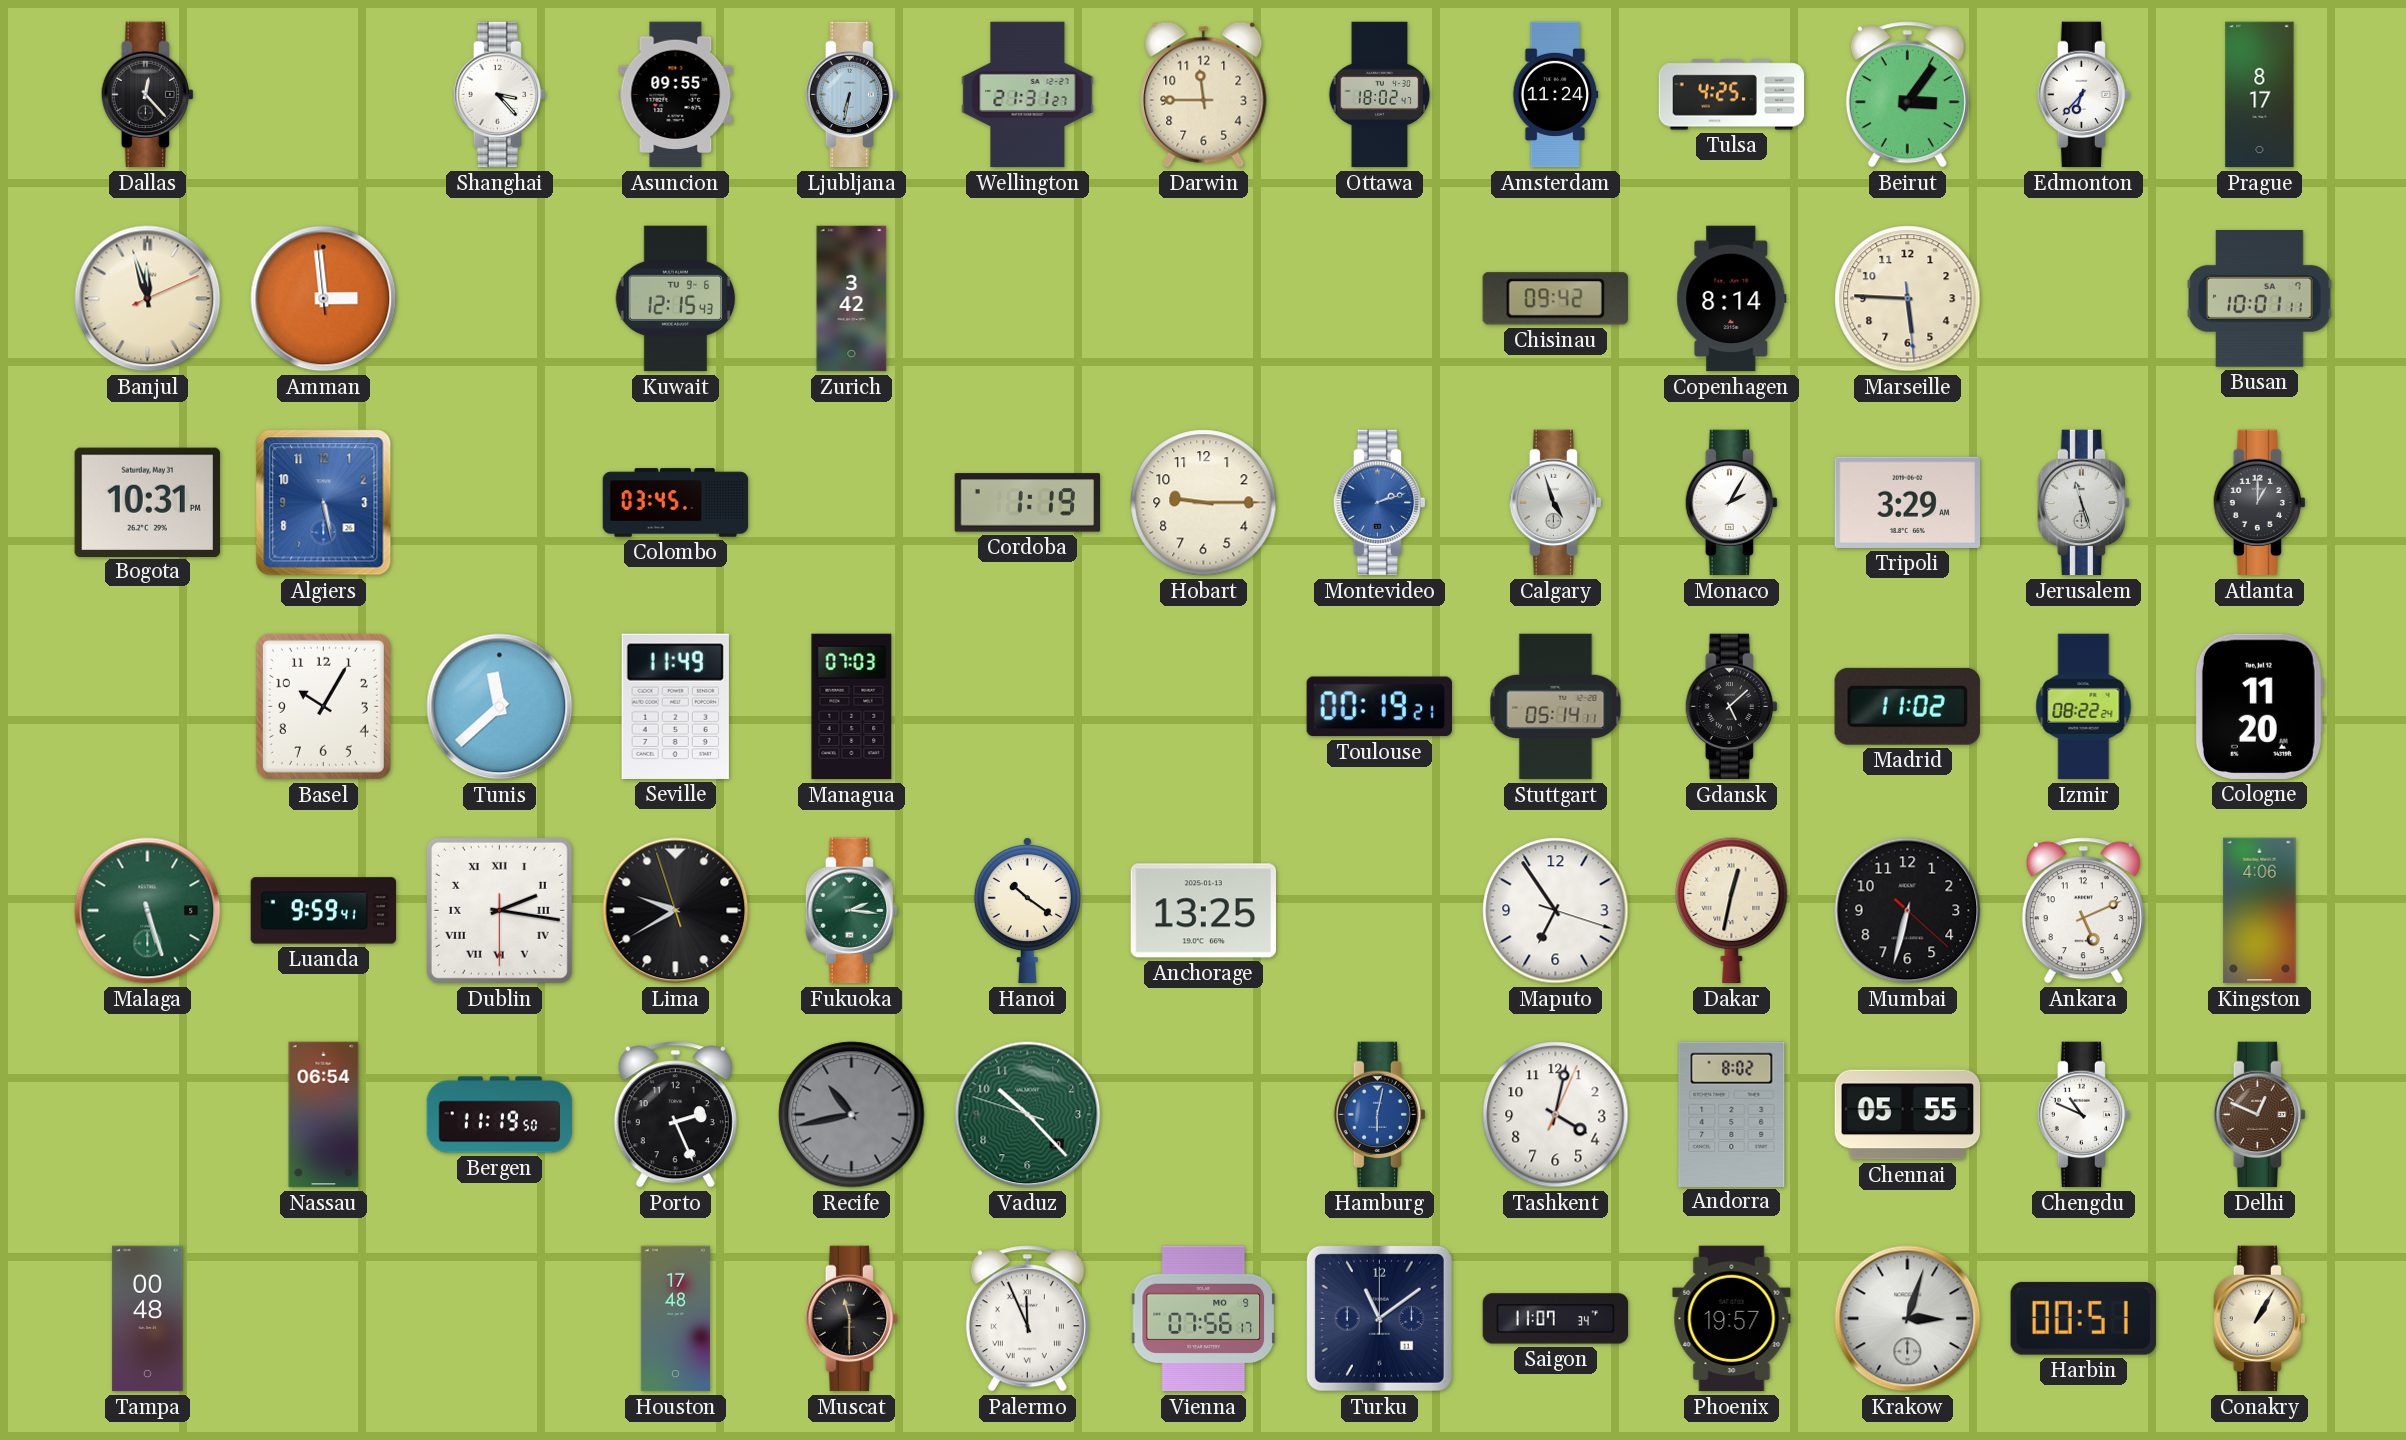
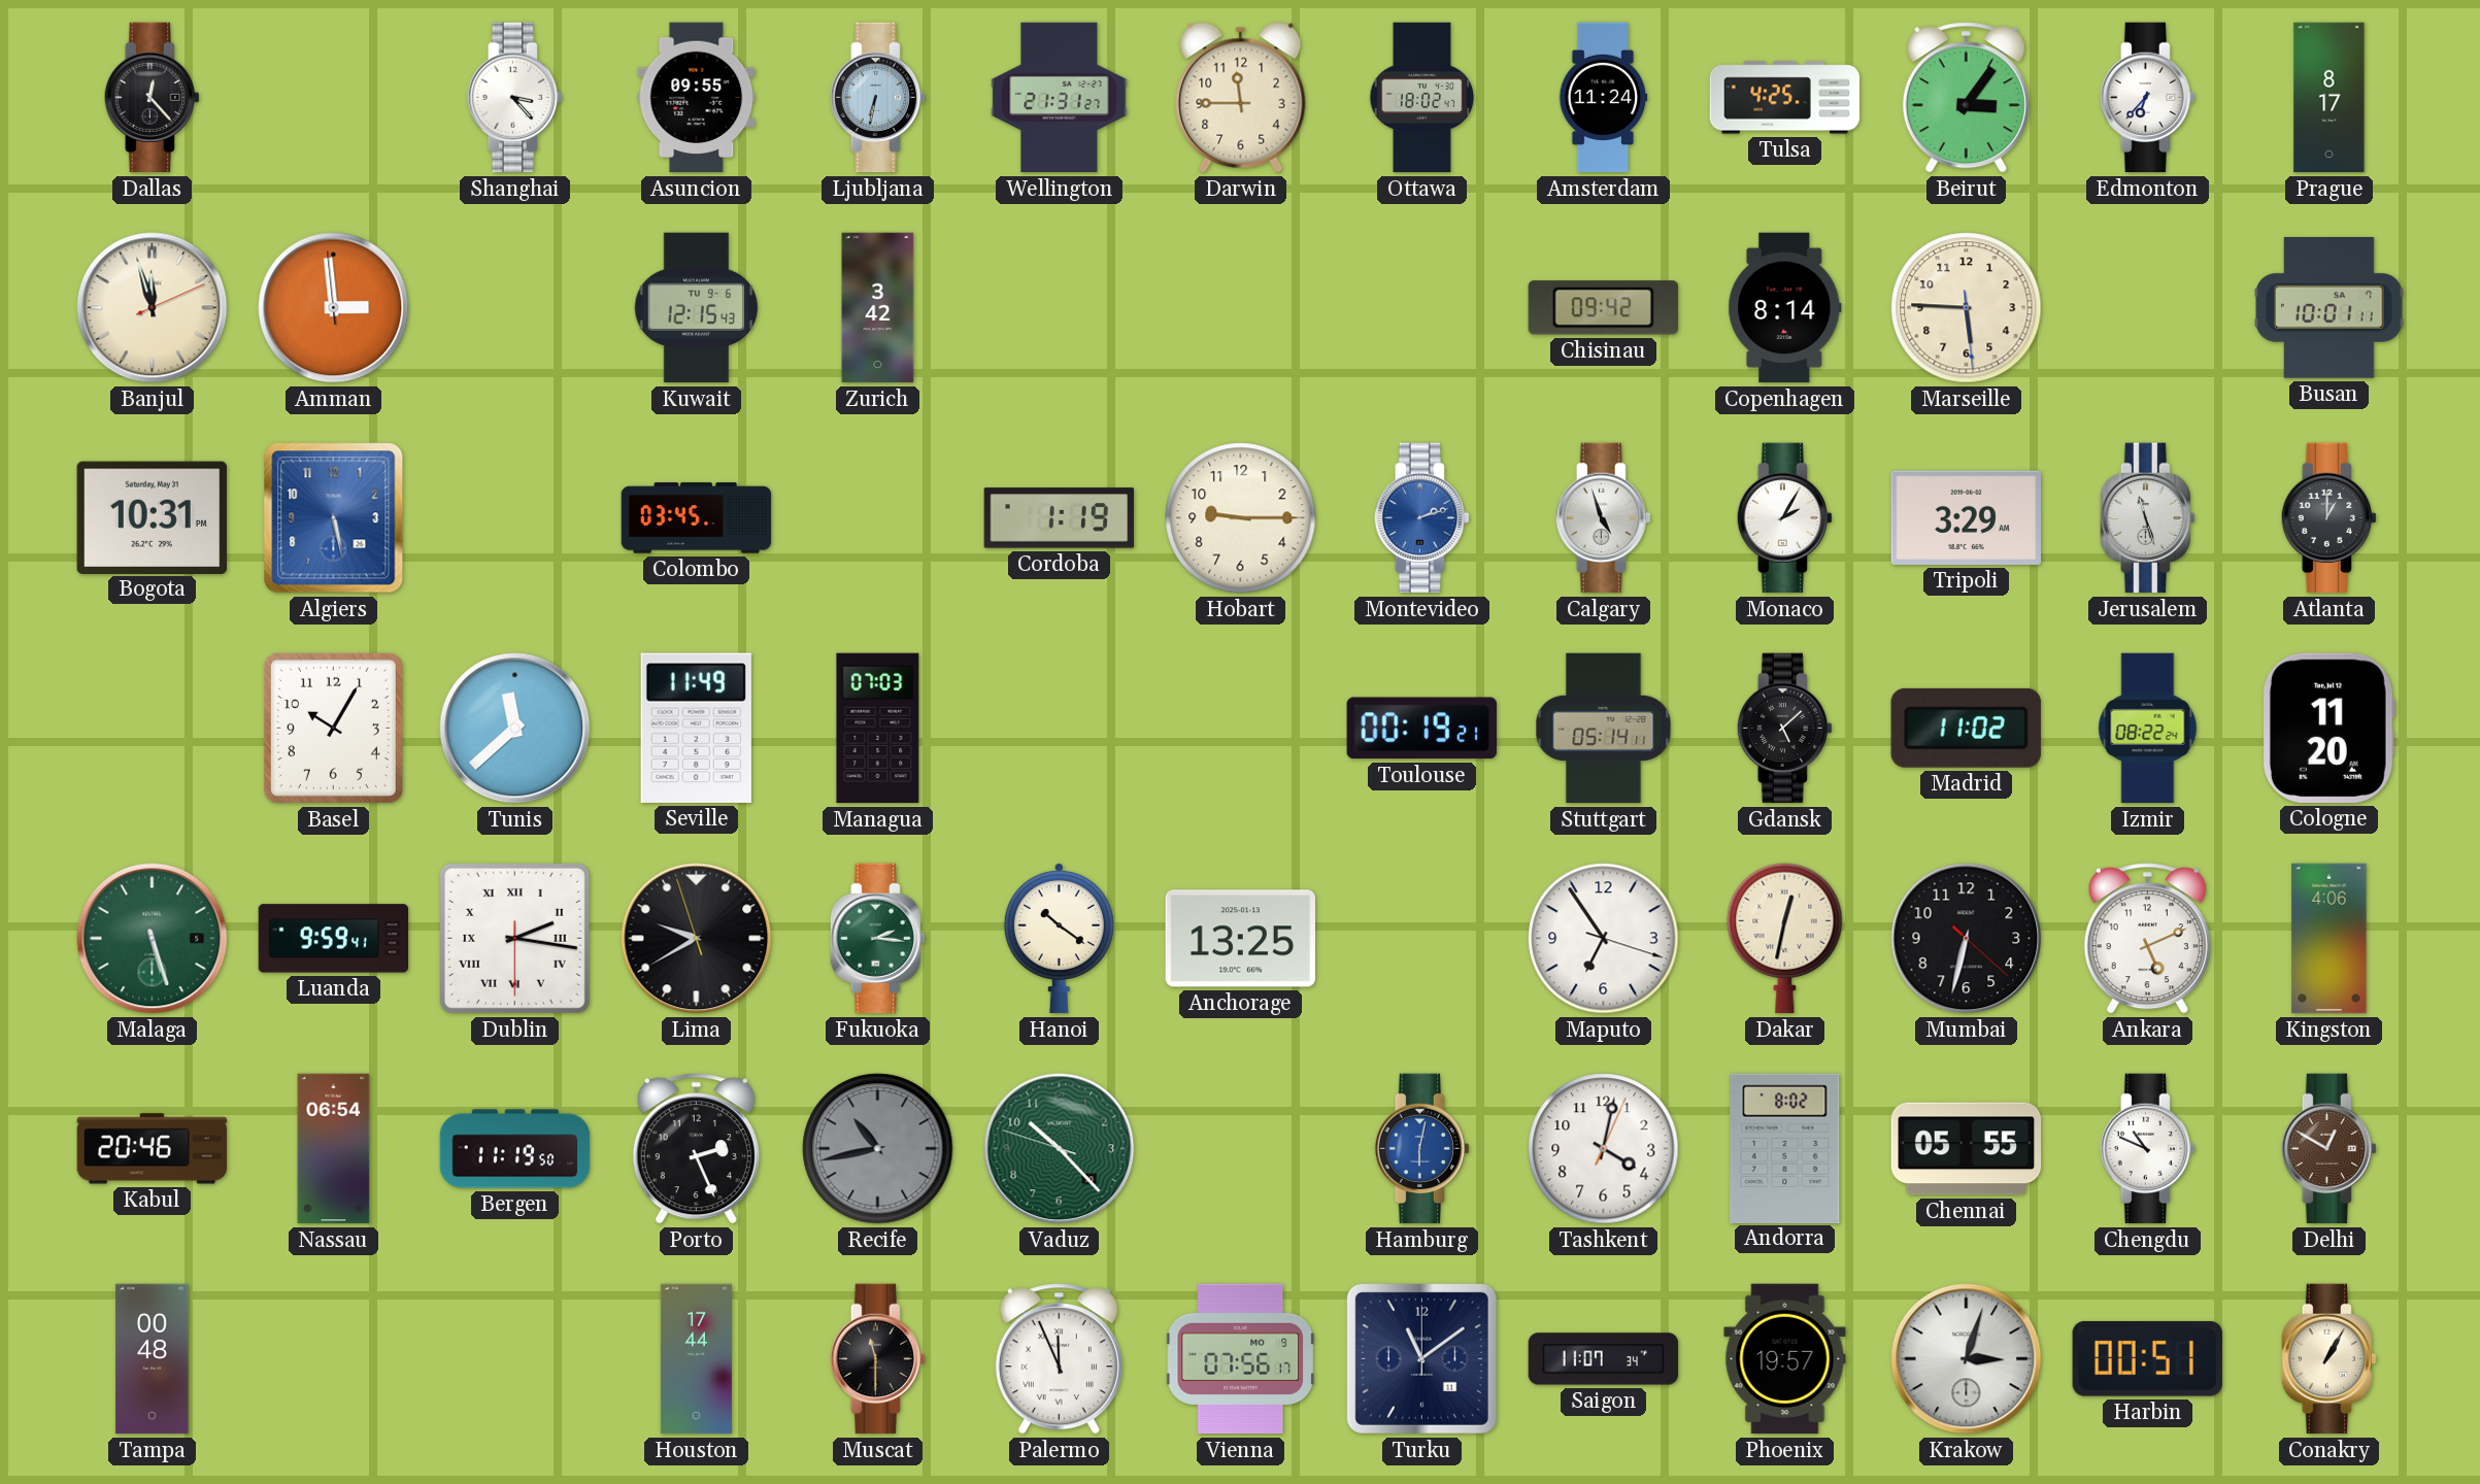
Kabul: none -> 20:46 (153, 1149)
Delhi: 12:49 -> 12:50 (2328, 1149)
Houston: 17:48 -> 17:44 (696, 1359)
